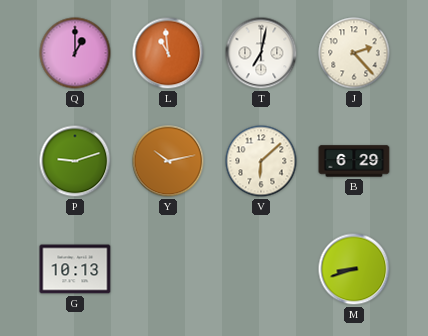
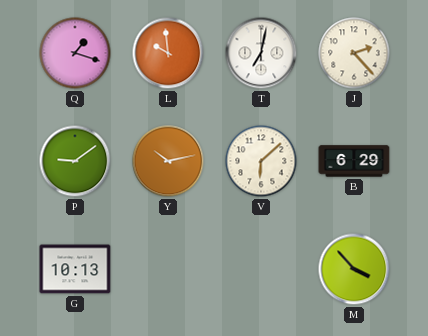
Q: 1:00 -> 1:18 (75, 53)
L: 10:59 -> 9:59 (168, 53)
P: 9:12 -> 9:09 (75, 161)
M: 8:42 -> 3:53 (354, 269)
